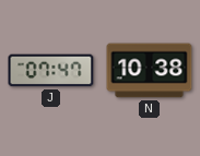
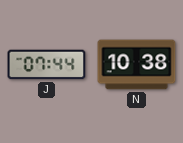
J: 07:47 -> 07:44 (47, 65)
